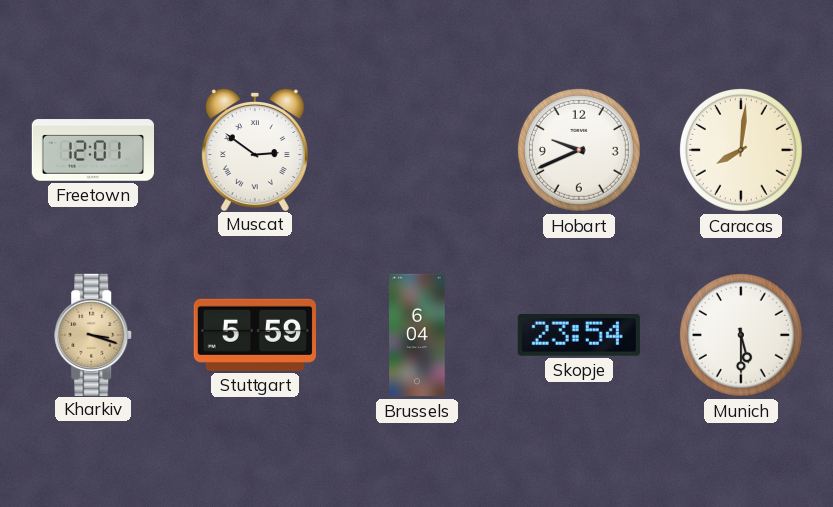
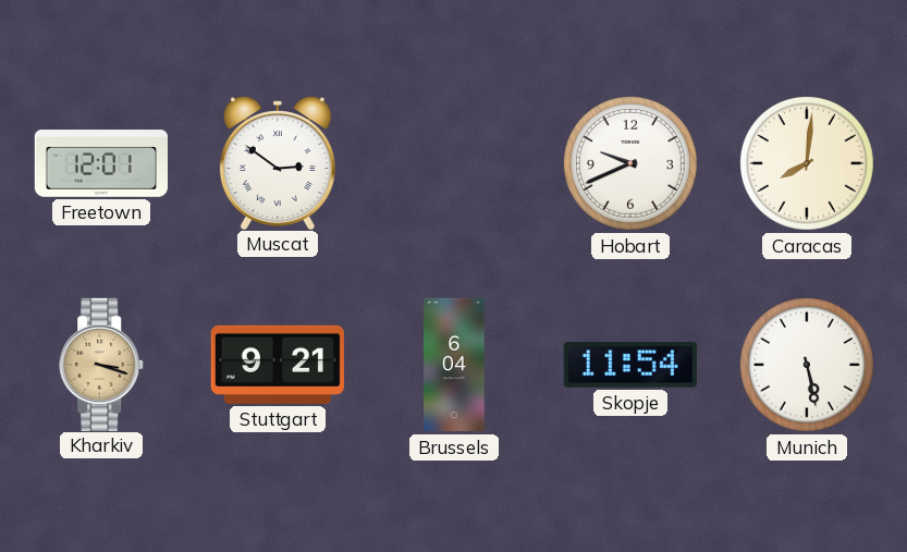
Stuttgart: 5:59 -> 9:21 (278, 365)
Skopje: 23:54 -> 11:54 (630, 365)
Munich: 5:30 -> 5:28 (807, 365)
